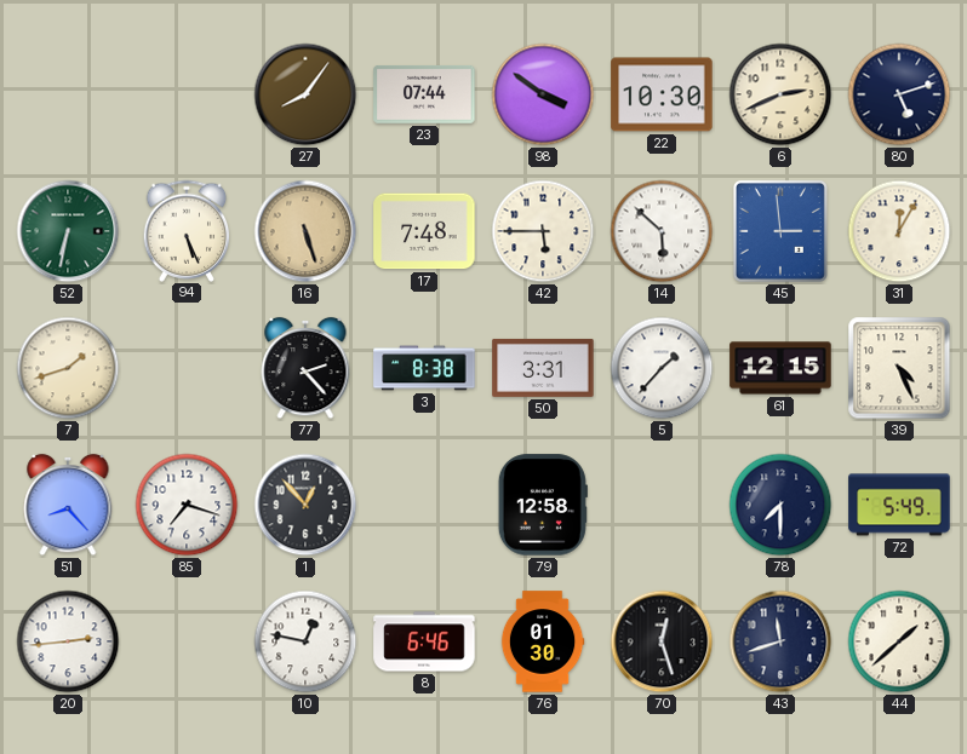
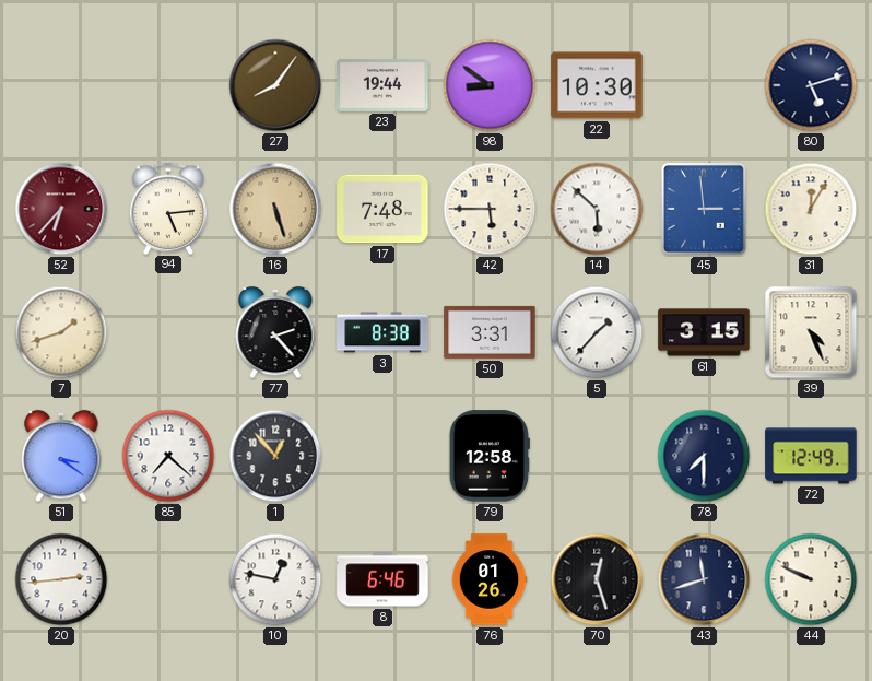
23: 07:44 -> 19:44 (382, 86)
98: 3:51 -> 8:51 (490, 85)
6: 2:41 -> none (780, 94)
52: 6:32 -> 6:37 (61, 209)
52 dial: green -> burgundy (61, 209)
94: 5:26 -> 5:14 (168, 208)
61: 12:15 -> 3:15 (704, 332)
51: 8:23 -> 3:21 (61, 456)
85: 7:18 -> 7:22 (168, 456)
72: 5:49 -> 12:49 (811, 456)
76: 01:30 -> 01:26 (490, 579)
44: 1:38 -> 9:49 (811, 579)
